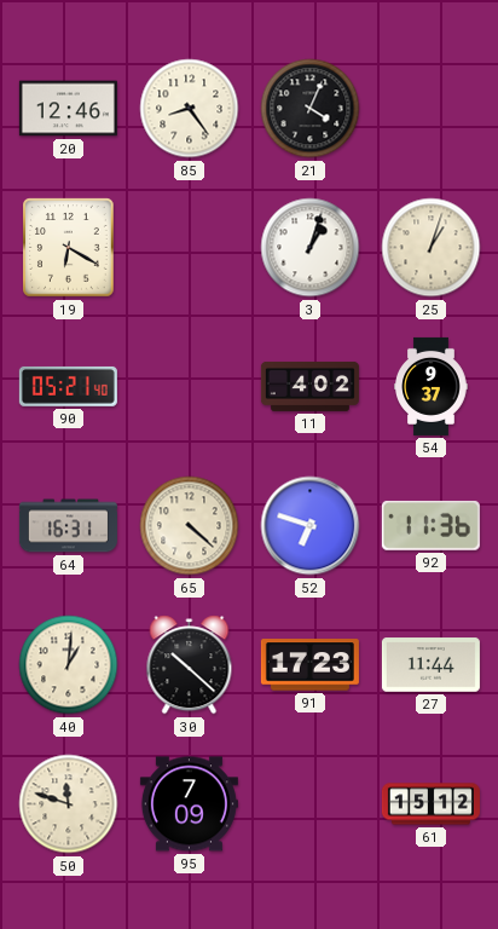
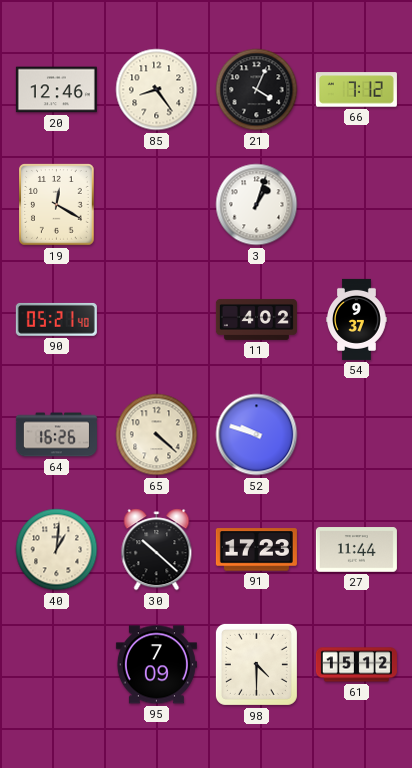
66: none -> 7:12 (356, 90)
19: 6:20 -> 12:20 (57, 205)
25: 1:03 -> none (432, 248)
64: 16:31 -> 16:26 (56, 435)
52: 6:48 -> 9:48 (257, 435)
92: 11:36 -> none (430, 525)
50: 11:48 -> none (69, 804)
98: none -> 4:30 (256, 664)
